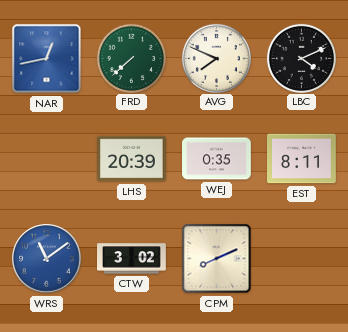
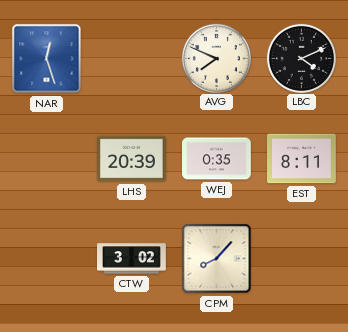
NAR: 12:43 -> 12:27 (47, 59)
FRD: 7:38 -> none (131, 58)
WRS: 11:09 -> none (47, 259)
CPM: 8:11 -> 8:07 (217, 259)
